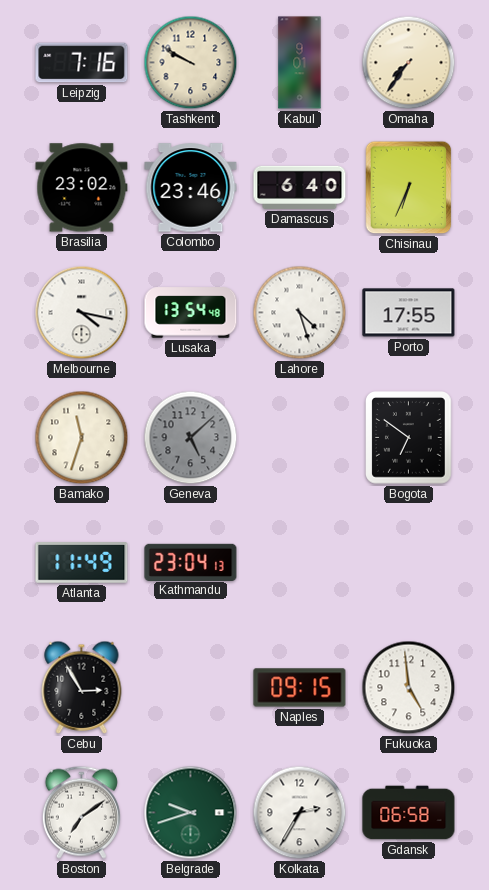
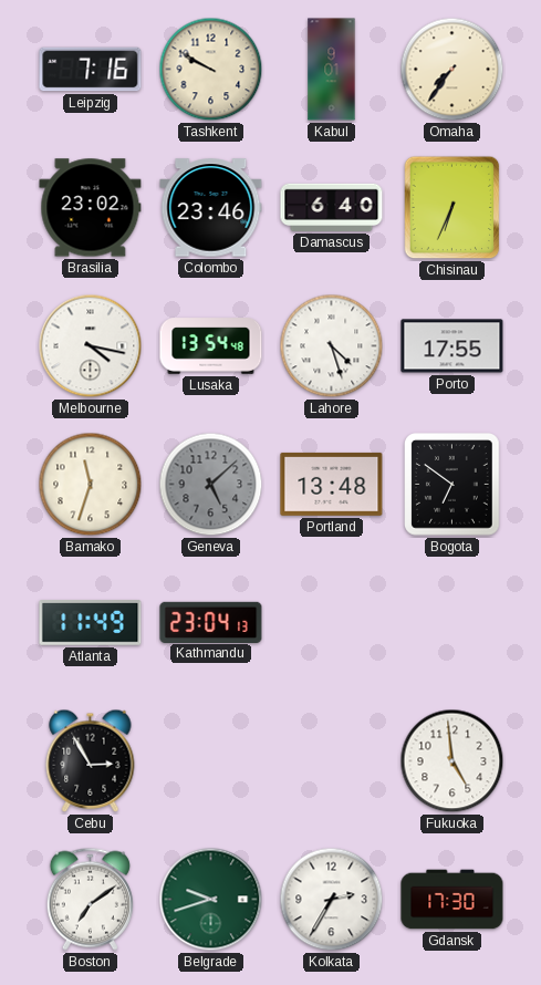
Portland: none -> 13:48 (332, 484)
Naples: 09:15 -> none (300, 688)
Gdansk: 06:58 -> 17:30 (452, 900)
